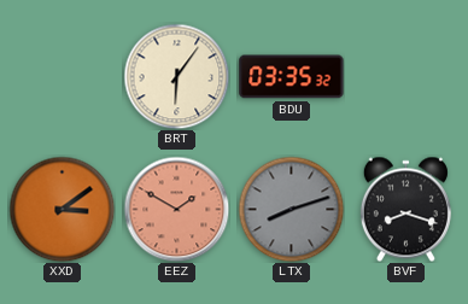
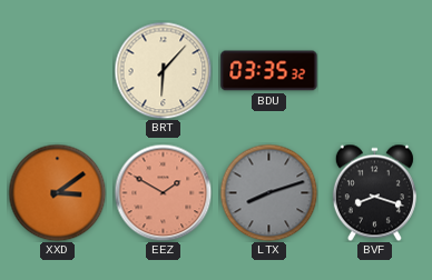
BRT: 6:06 -> 6:07 (163, 70)
